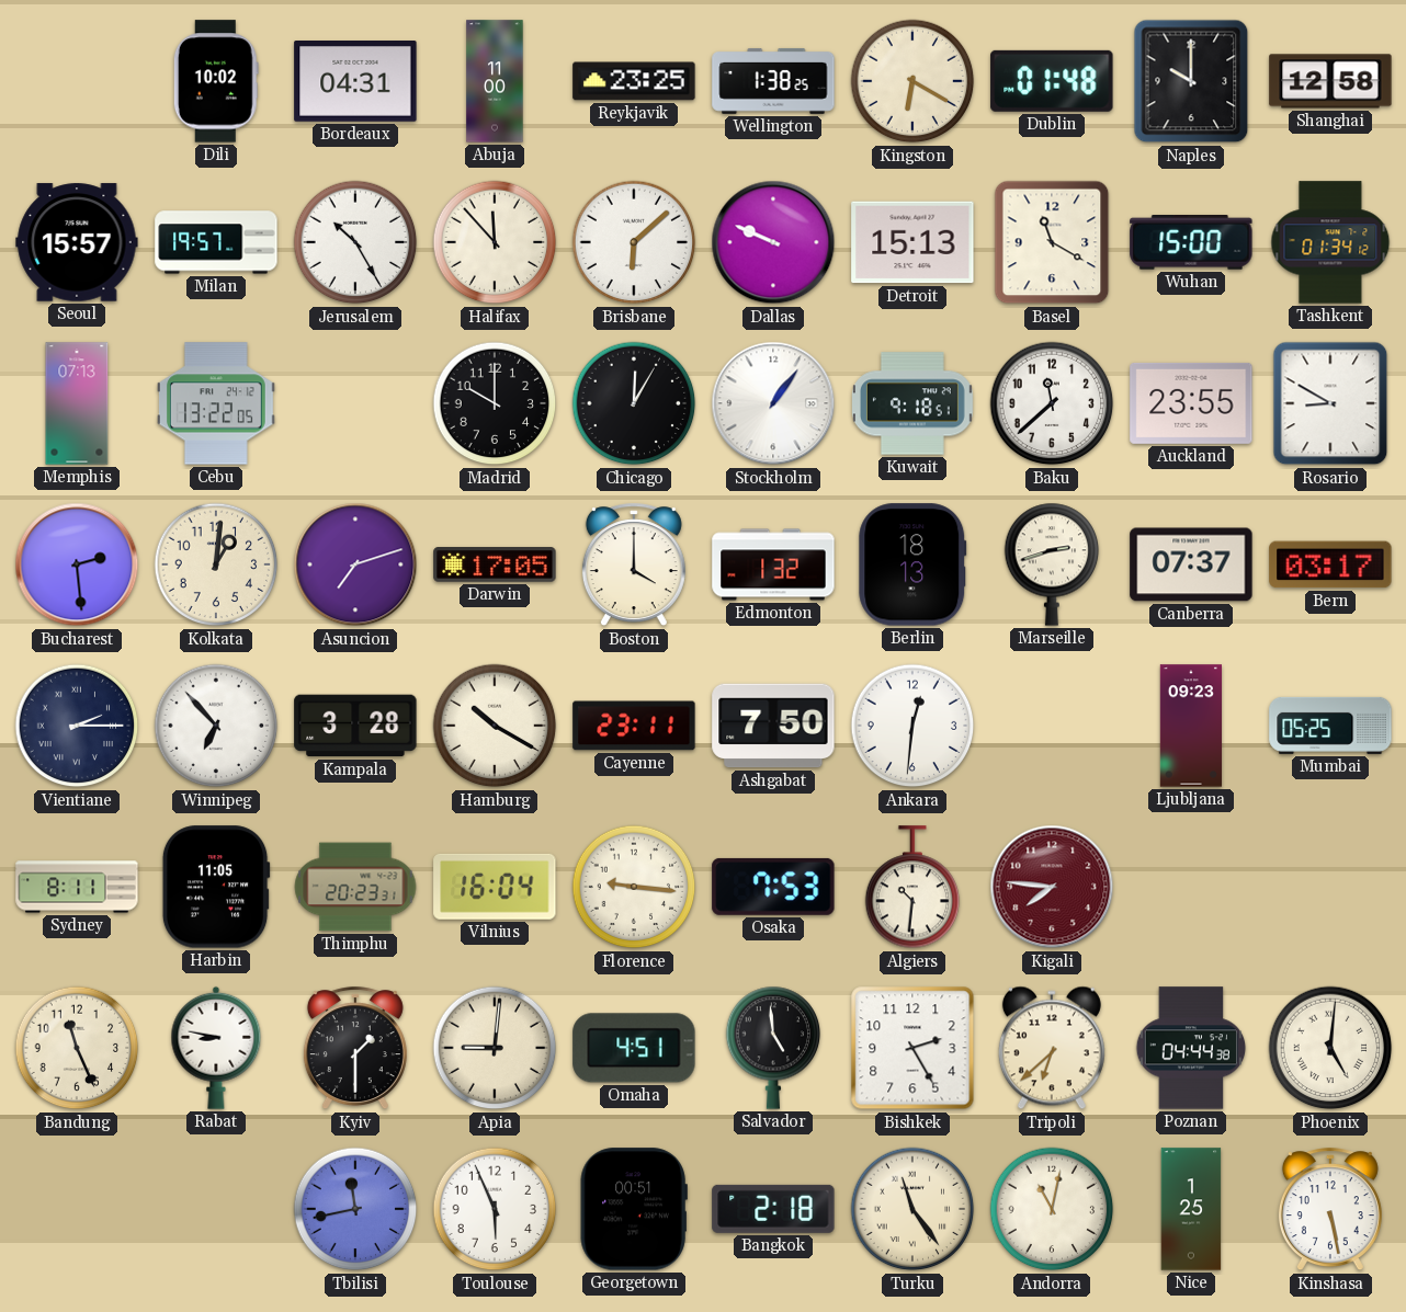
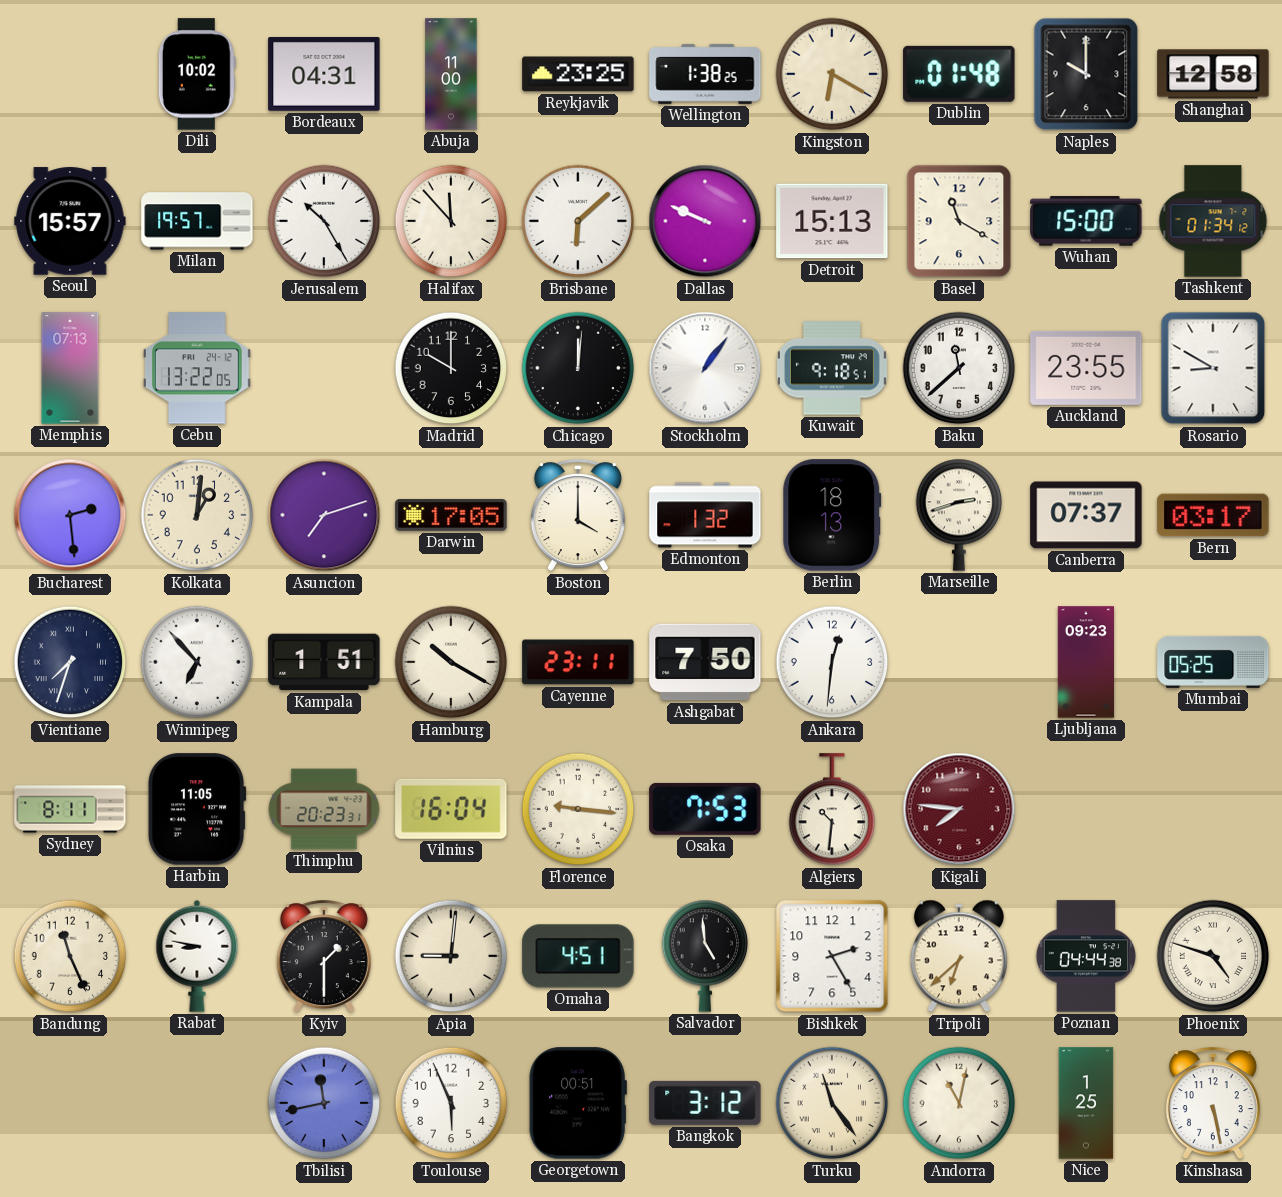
Chicago: 12:05 -> 12:01 (578, 368)
Vientiane: 2:15 -> 7:33 (70, 662)
Kampala: 3:28 -> 1:51 (324, 662)
Phoenix: 5:01 -> 4:48 (1213, 956)
Bangkok: 2:18 -> 3:12 (705, 1103)
